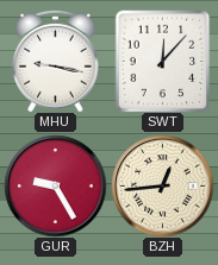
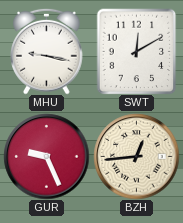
SWT: 12:07 -> 12:10 (137, 51)
GUR: 9:25 -> 9:26 (46, 156)
